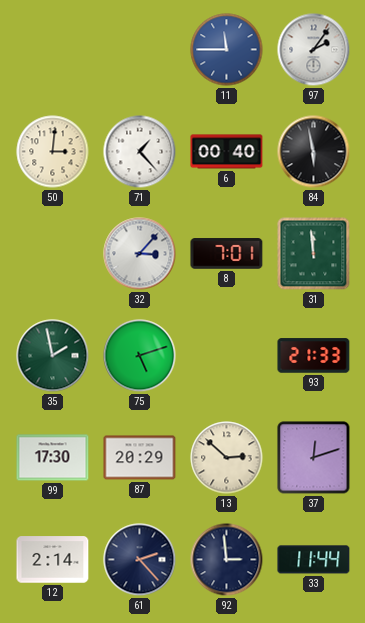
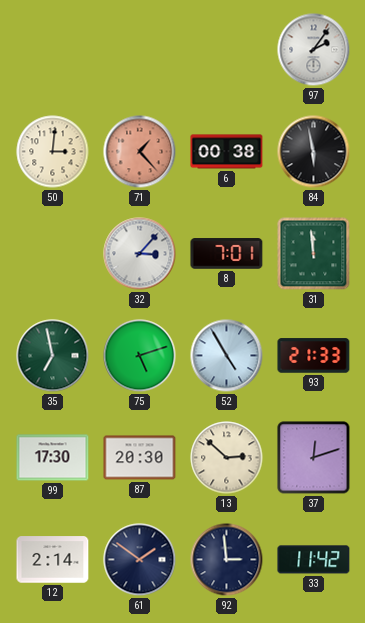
11: 11:45 -> none (227, 50)
71 dial: white -> salmon (140, 152)
6: 00:40 -> 00:38 (227, 152)
35: 1:58 -> 6:58 (53, 356)
52: none -> 4:55 (227, 356)
87: 20:29 -> 20:30 (140, 458)
61: 2:23 -> 1:51 (140, 560)
33: 11:44 -> 11:42 (314, 560)
